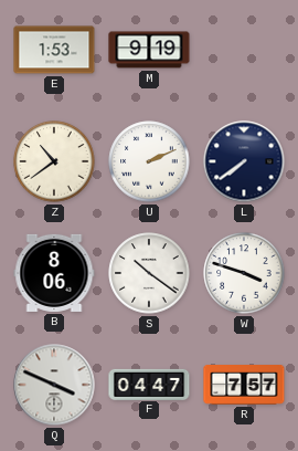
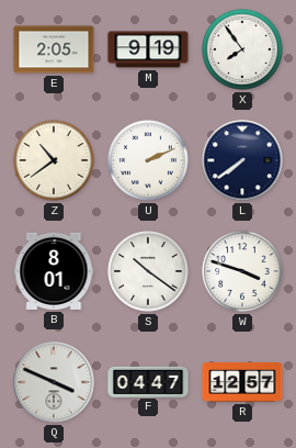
E: 1:53 -> 2:05 (54, 49)
X: none -> 7:54 (242, 49)
B: 8:06 -> 8:01 (54, 271)
R: 7:57 -> 12:57 (242, 383)
